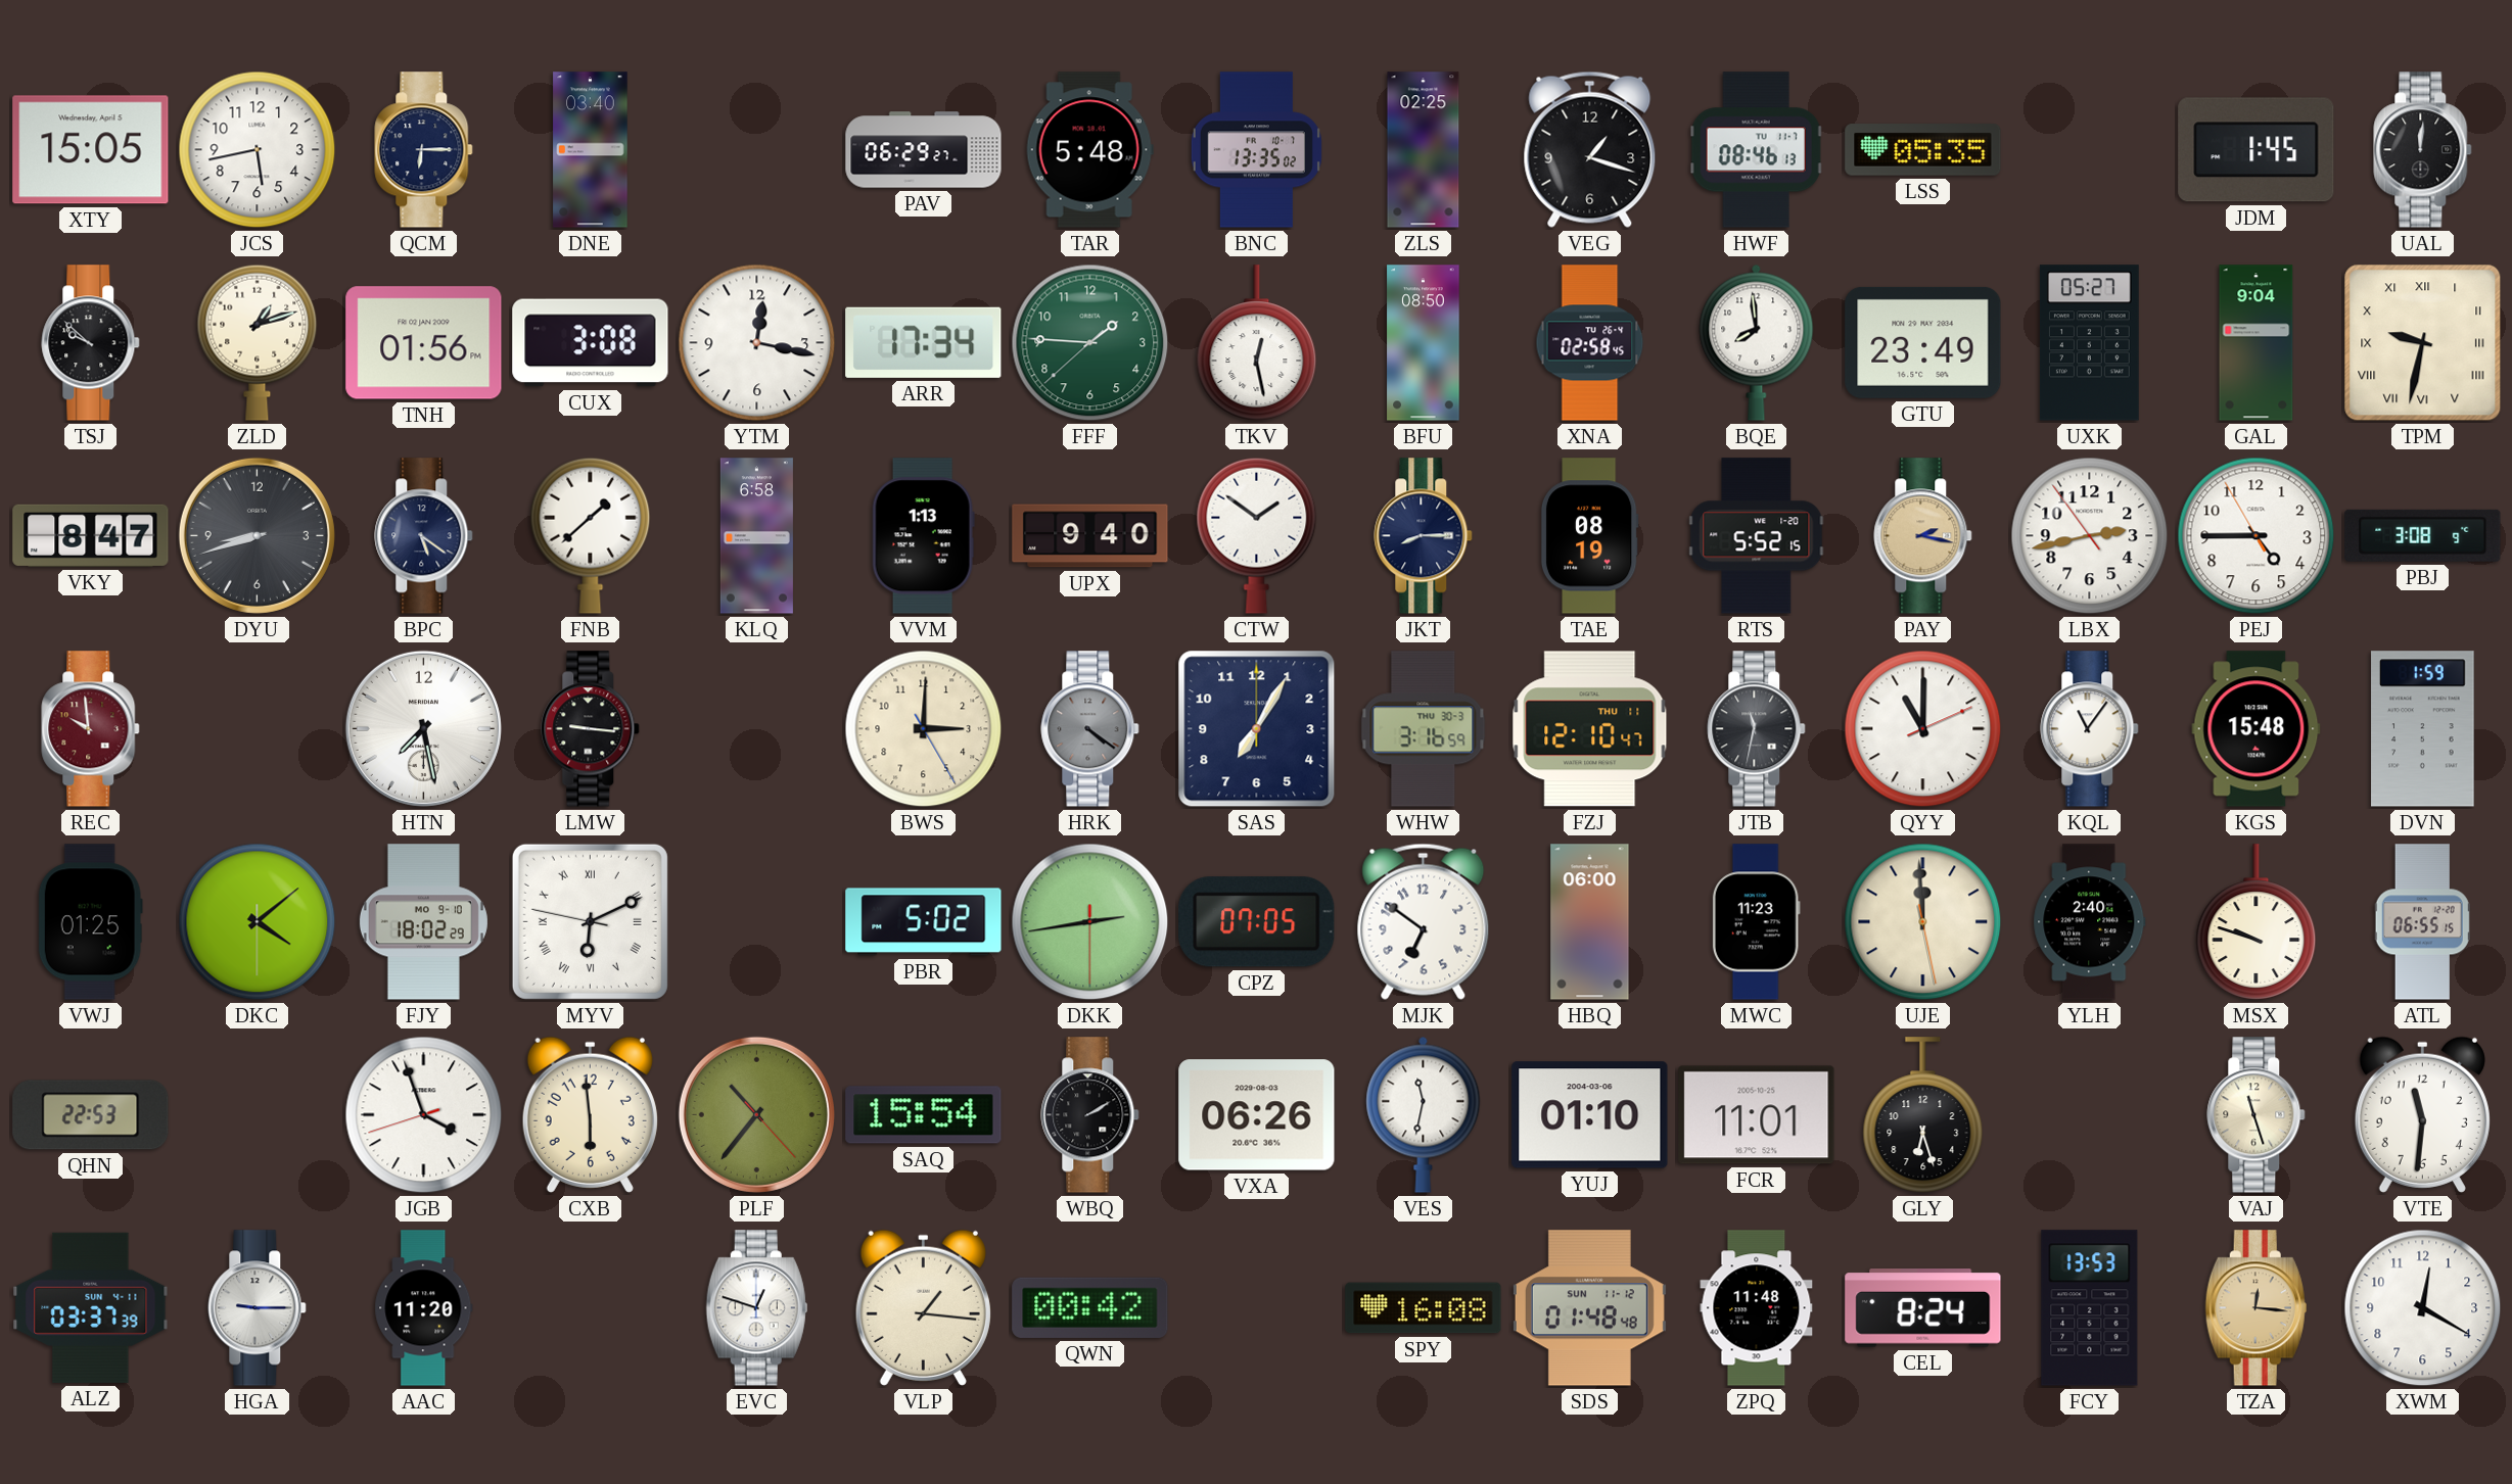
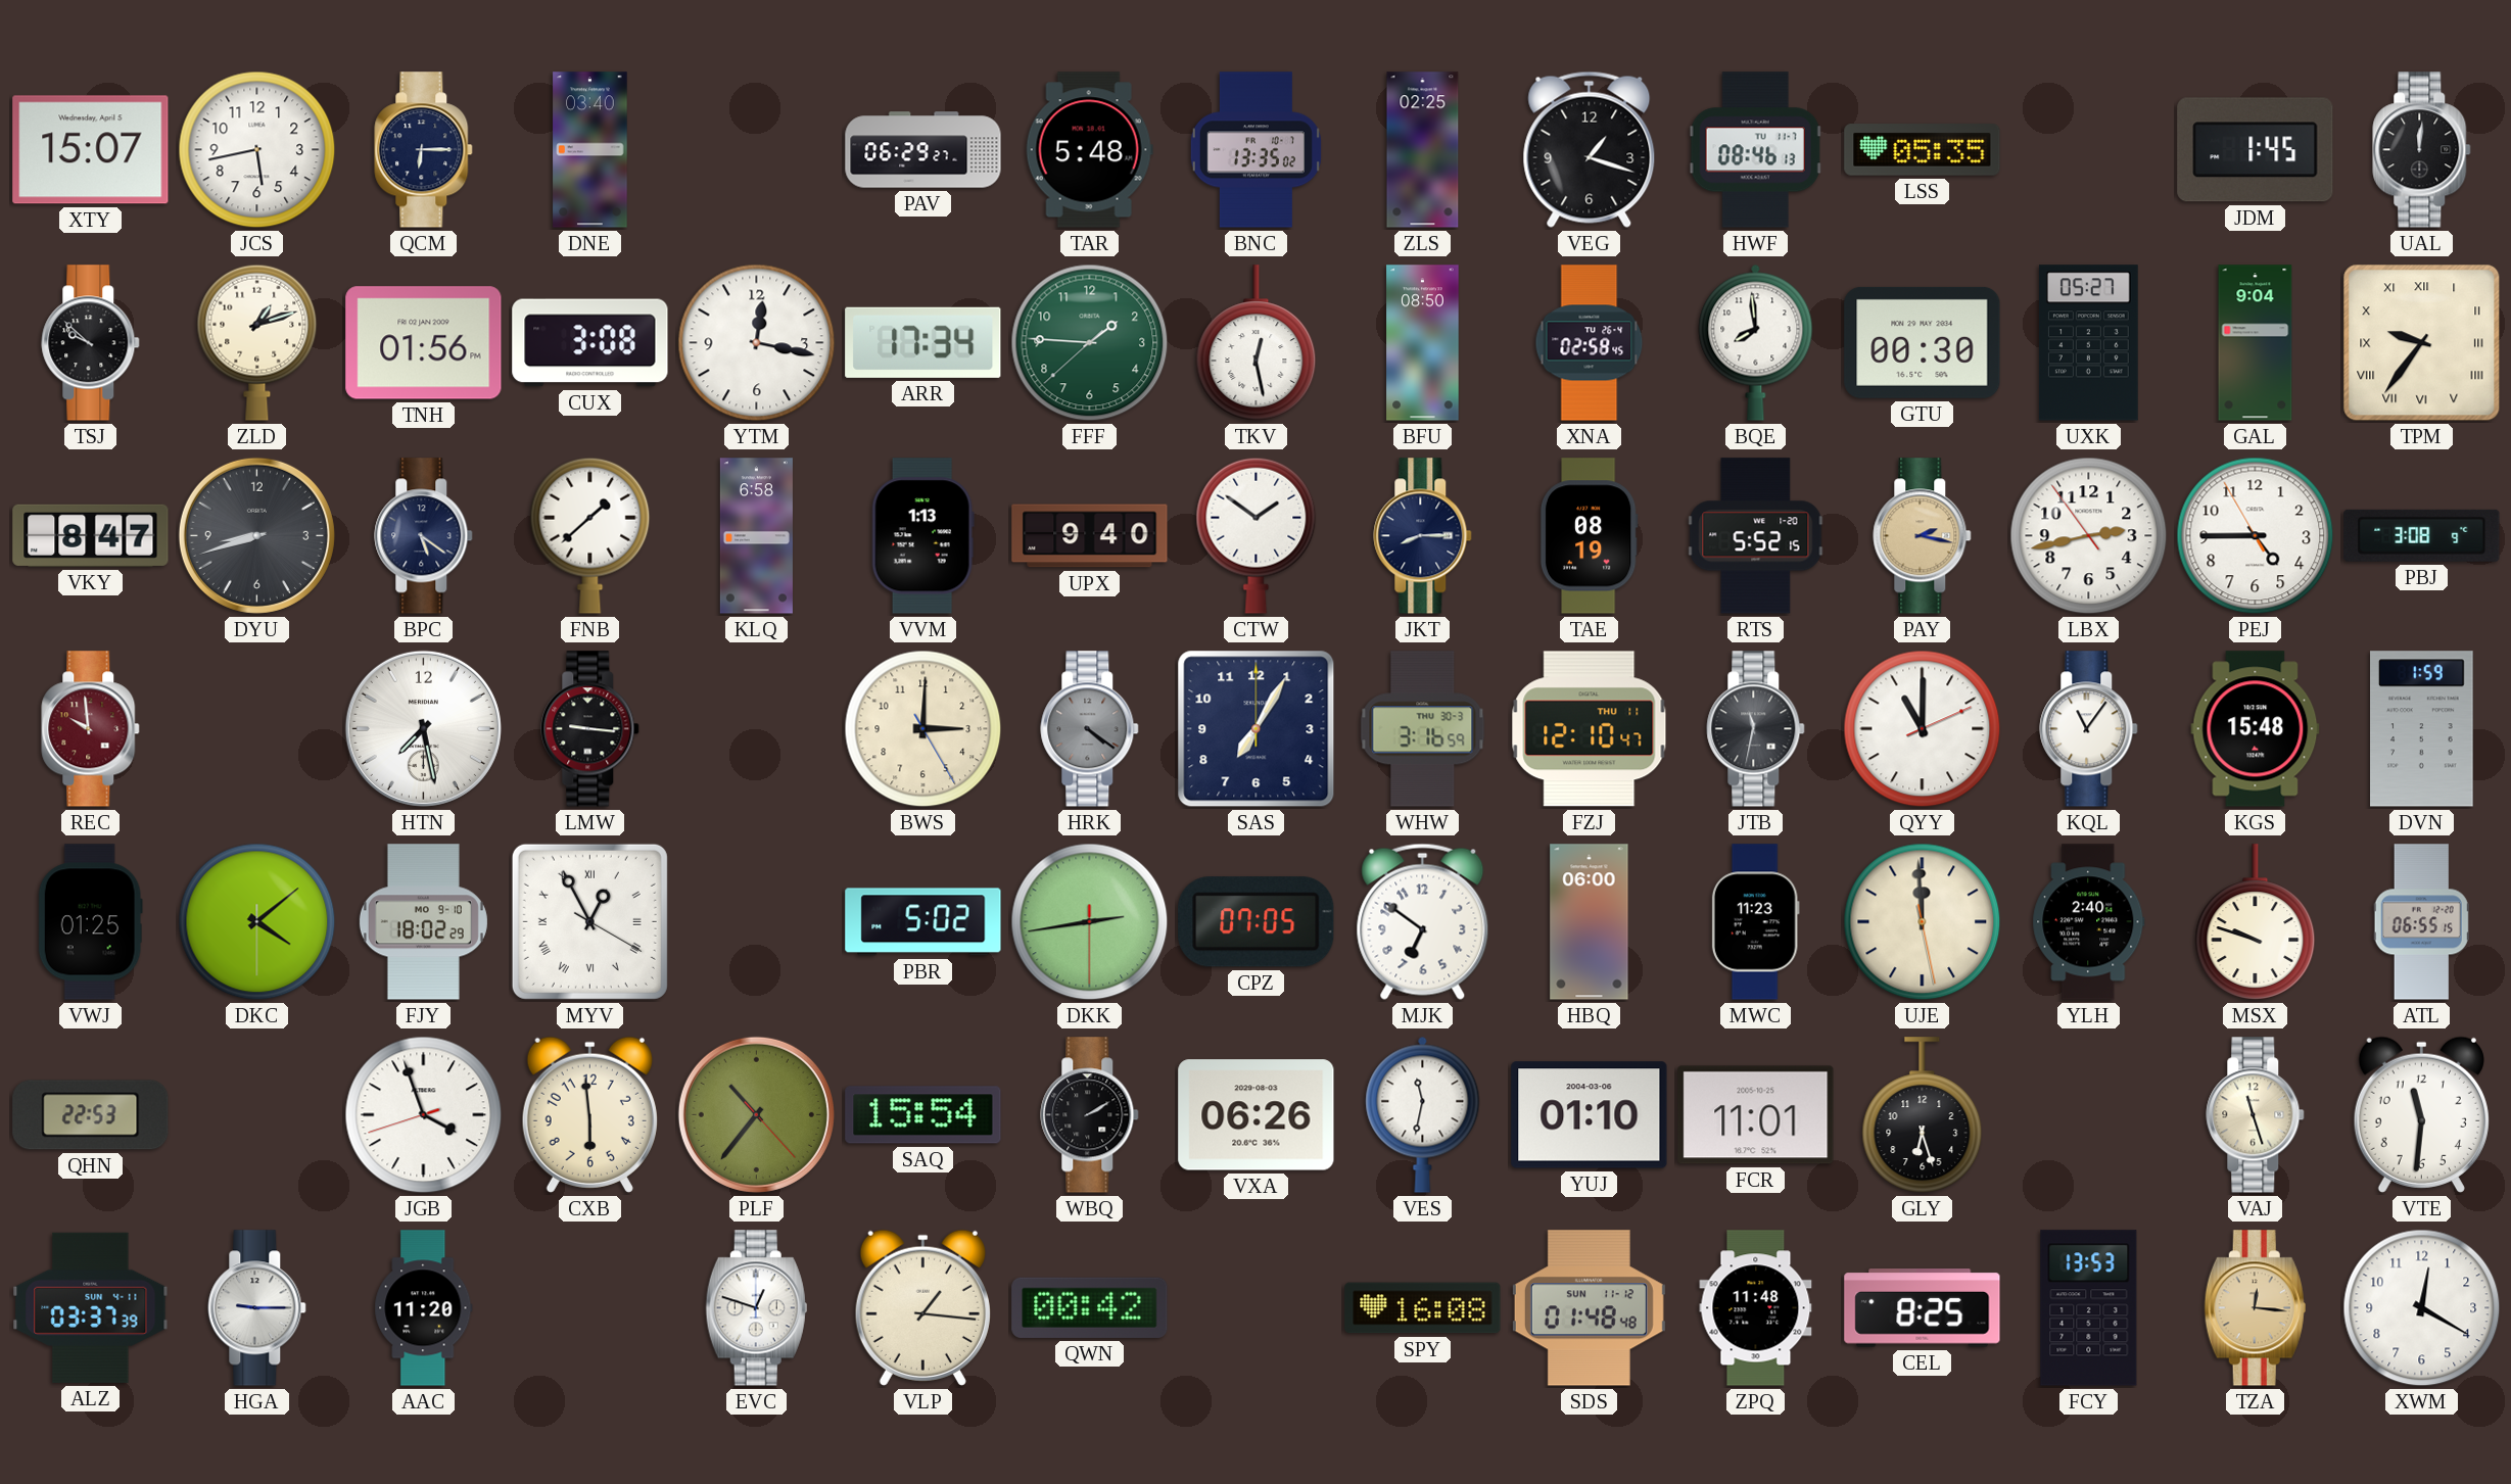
XTY: 15:05 -> 15:07 (91, 150)
GTU: 23:49 -> 00:30 (1923, 342)
TPM: 9:32 -> 9:36 (2422, 343)
MYV: 6:10 -> 12:55 (589, 921)
CEL: 8:24 -> 8:25 (1923, 1308)
